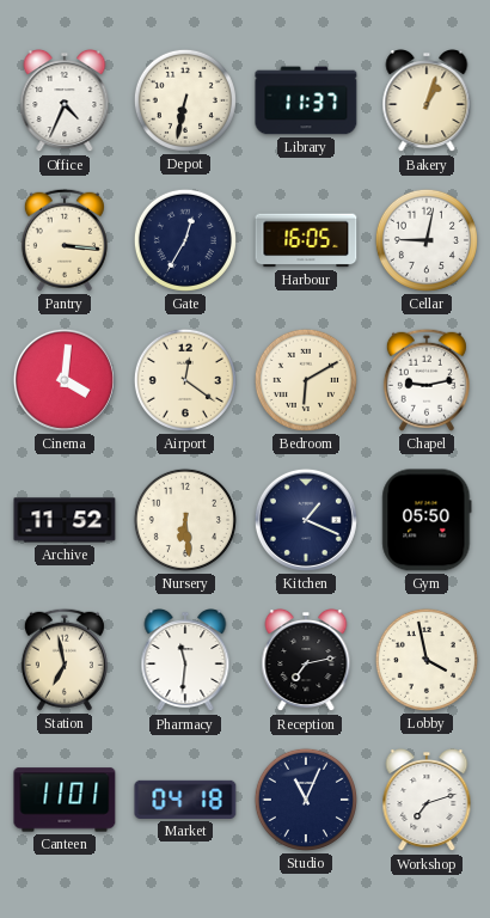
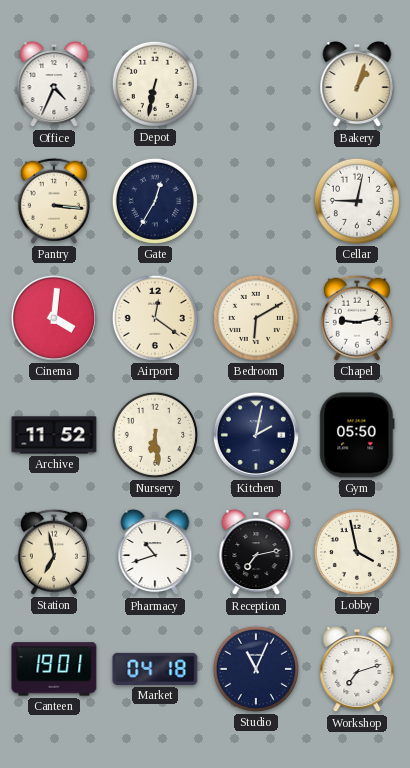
Library: 11:37 -> none (306, 100)
Harbour: 16:05 -> none (306, 240)
Kitchen: 1:19 -> 2:02 (256, 435)
Pharmacy: 11:31 -> 10:42 (155, 553)
Canteen: 11:01 -> 19:01 (54, 669)
